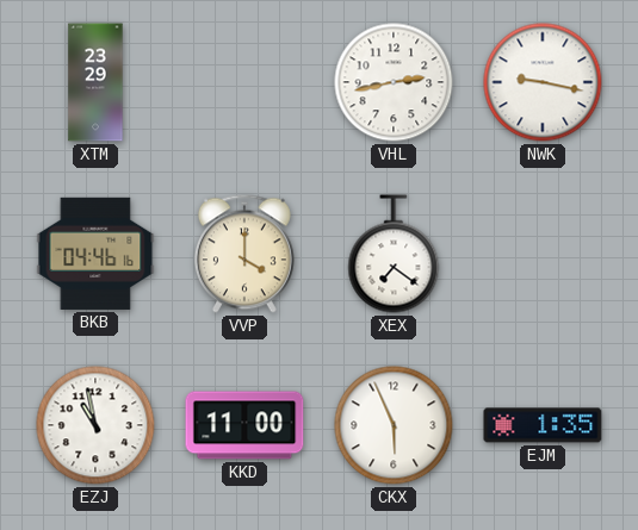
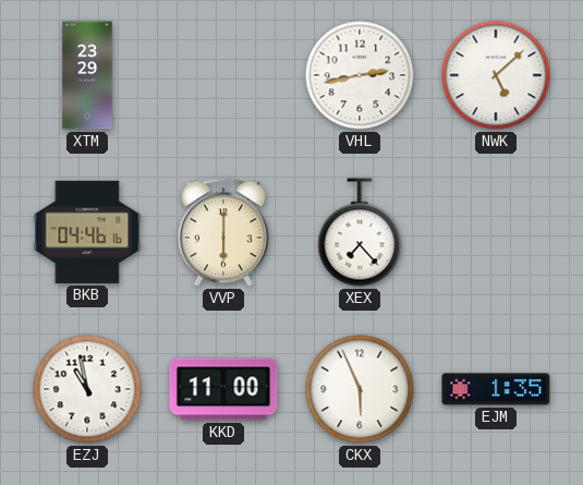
NWK: 9:17 -> 5:08 (496, 75)
VVP: 4:00 -> 6:00 (223, 232)
XEX: 7:21 -> 7:23 (360, 232)
